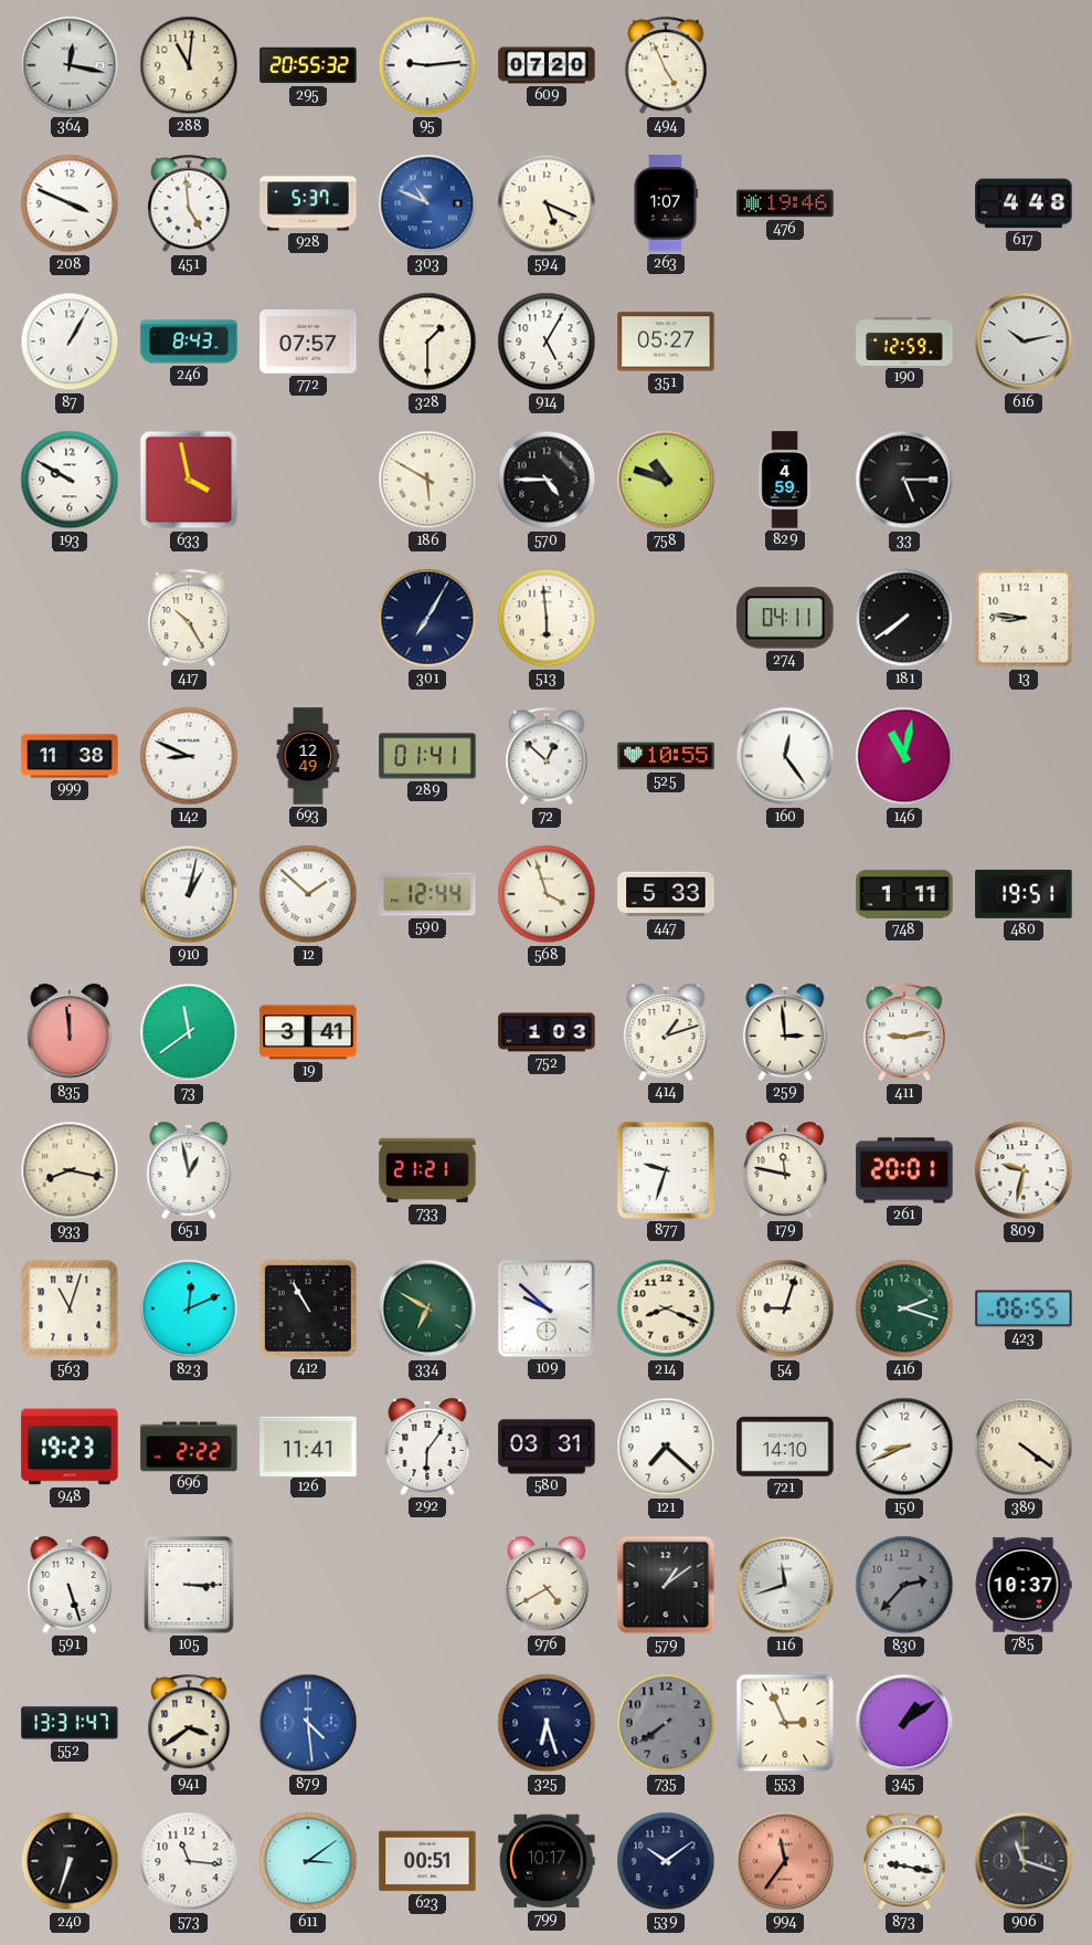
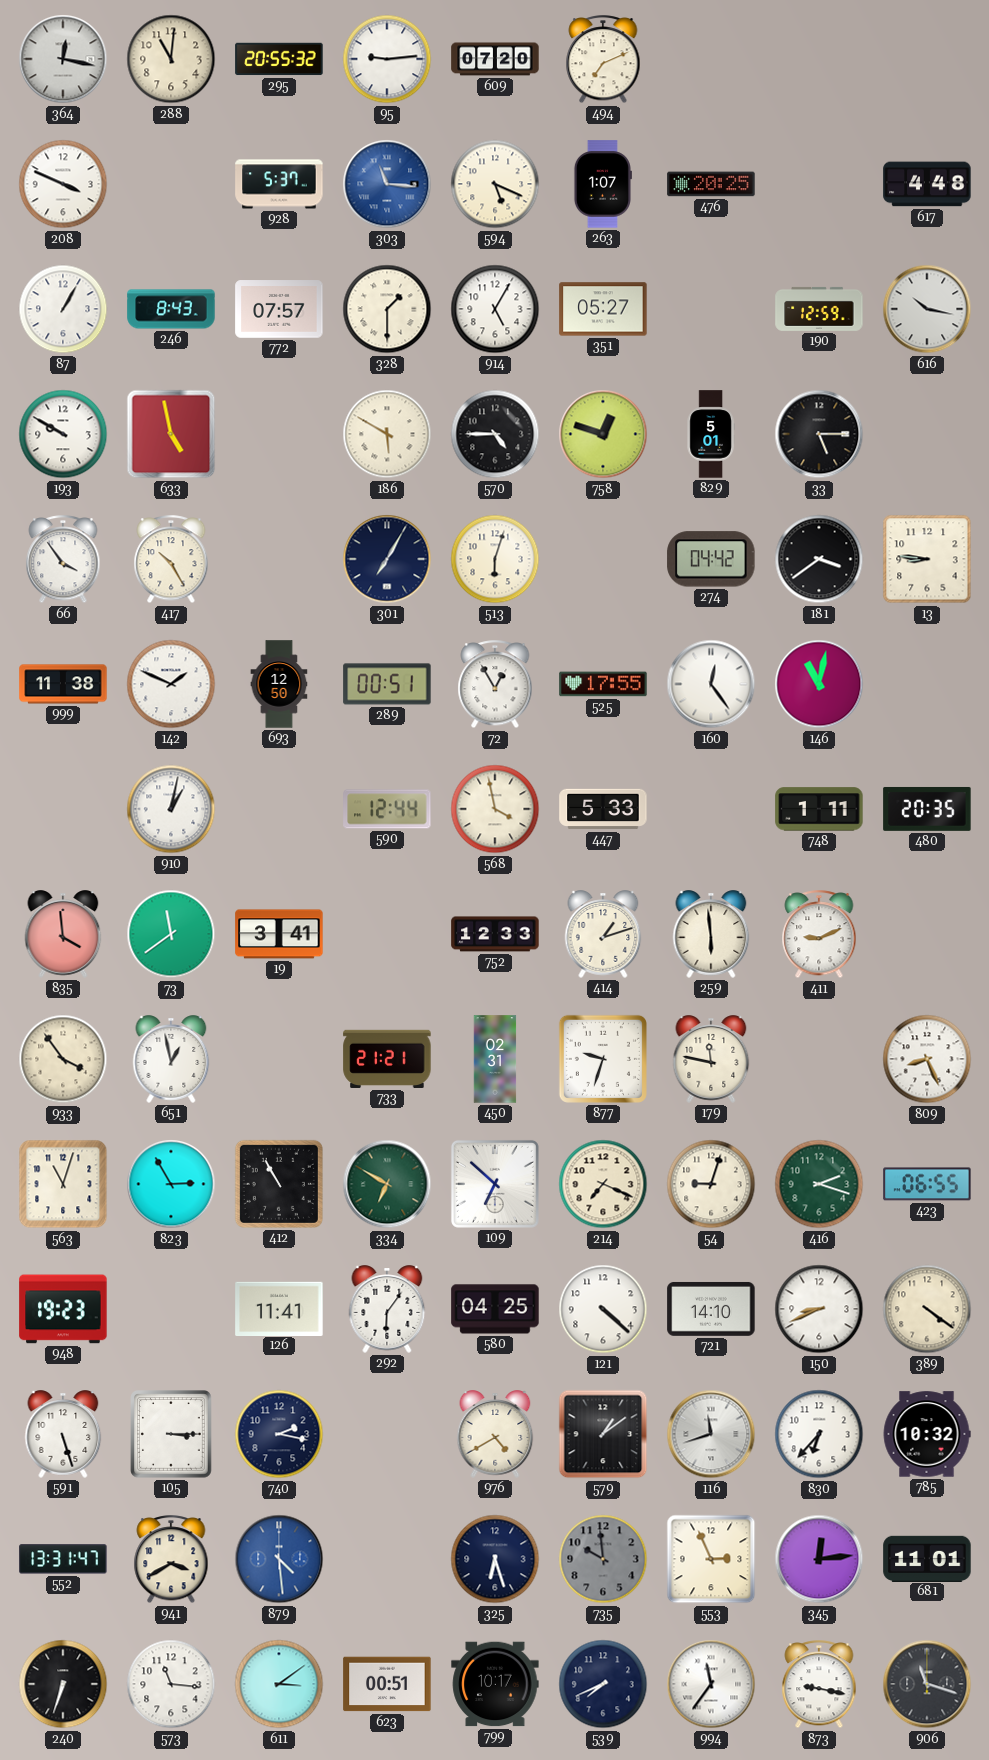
494: 4:56 -> 7:11 (603, 60)
451: 4:59 -> none (189, 204)
303: 10:49 -> 11:16 (387, 184)
476: 19:46 -> 20:25 (711, 184)
616: 10:13 -> 10:17 (927, 309)
633: 3:58 -> 4:58 (171, 434)
758: 10:48 -> 12:48 (603, 434)
829: 4:59 -> 5:01 (711, 434)
66: none -> 3:54 (63, 560)
513: 5:59 -> 6:03 (495, 559)
274: 04:11 -> 04:42 (711, 559)
181: 7:39 -> 3:39 (819, 559)
142: 8:49 -> 1:49 (171, 684)
693: 12:49 -> 12:50 (279, 684)
289: 01:41 -> 00:51 (387, 684)
72: 12:52 -> 12:55 (495, 685)
525: 10:55 -> 17:55 (603, 684)
12: 1:52 -> none (308, 894)
568: 3:57 -> 3:58 (495, 809)
480: 19:51 -> 20:35 (927, 809)
835: 11:59 -> 3:59 (63, 934)
752: 1:03 -> 12:33 (495, 934)
259: 2:59 -> 5:59 (711, 934)
411: 9:13 -> 9:11 (819, 935)
933: 8:17 -> 3:54 (63, 1059)
450: none -> 02:31 (495, 1059)
261: 20:01 -> none (904, 1170)
809: 9:32 -> 8:26 (927, 1059)
823: 12:11 -> 2:55 (171, 1184)
109: 9:52 -> 6:52 (495, 1184)
214: 8:19 -> 7:19 (603, 1184)
696: 2:22 -> none (189, 1447)
580: 03:31 -> 04:25 (495, 1309)
121: 7:22 -> 4:22 (603, 1309)
740: none -> 2:17 (279, 1434)
830: 2:37 -> 6:37 (819, 1434)
830 dial: grey -> white (819, 1434)
785: 10:37 -> 10:32 (927, 1434)
941: 3:39 -> 3:40 (171, 1560)
735: 7:39 -> 9:59 (603, 1559)
345: 1:09 -> 12:14 (819, 1559)
681: none -> 11:01 (927, 1558)
539: 10:09 -> 7:41 (603, 1684)
994 dial: salmon -> white (711, 1684)
